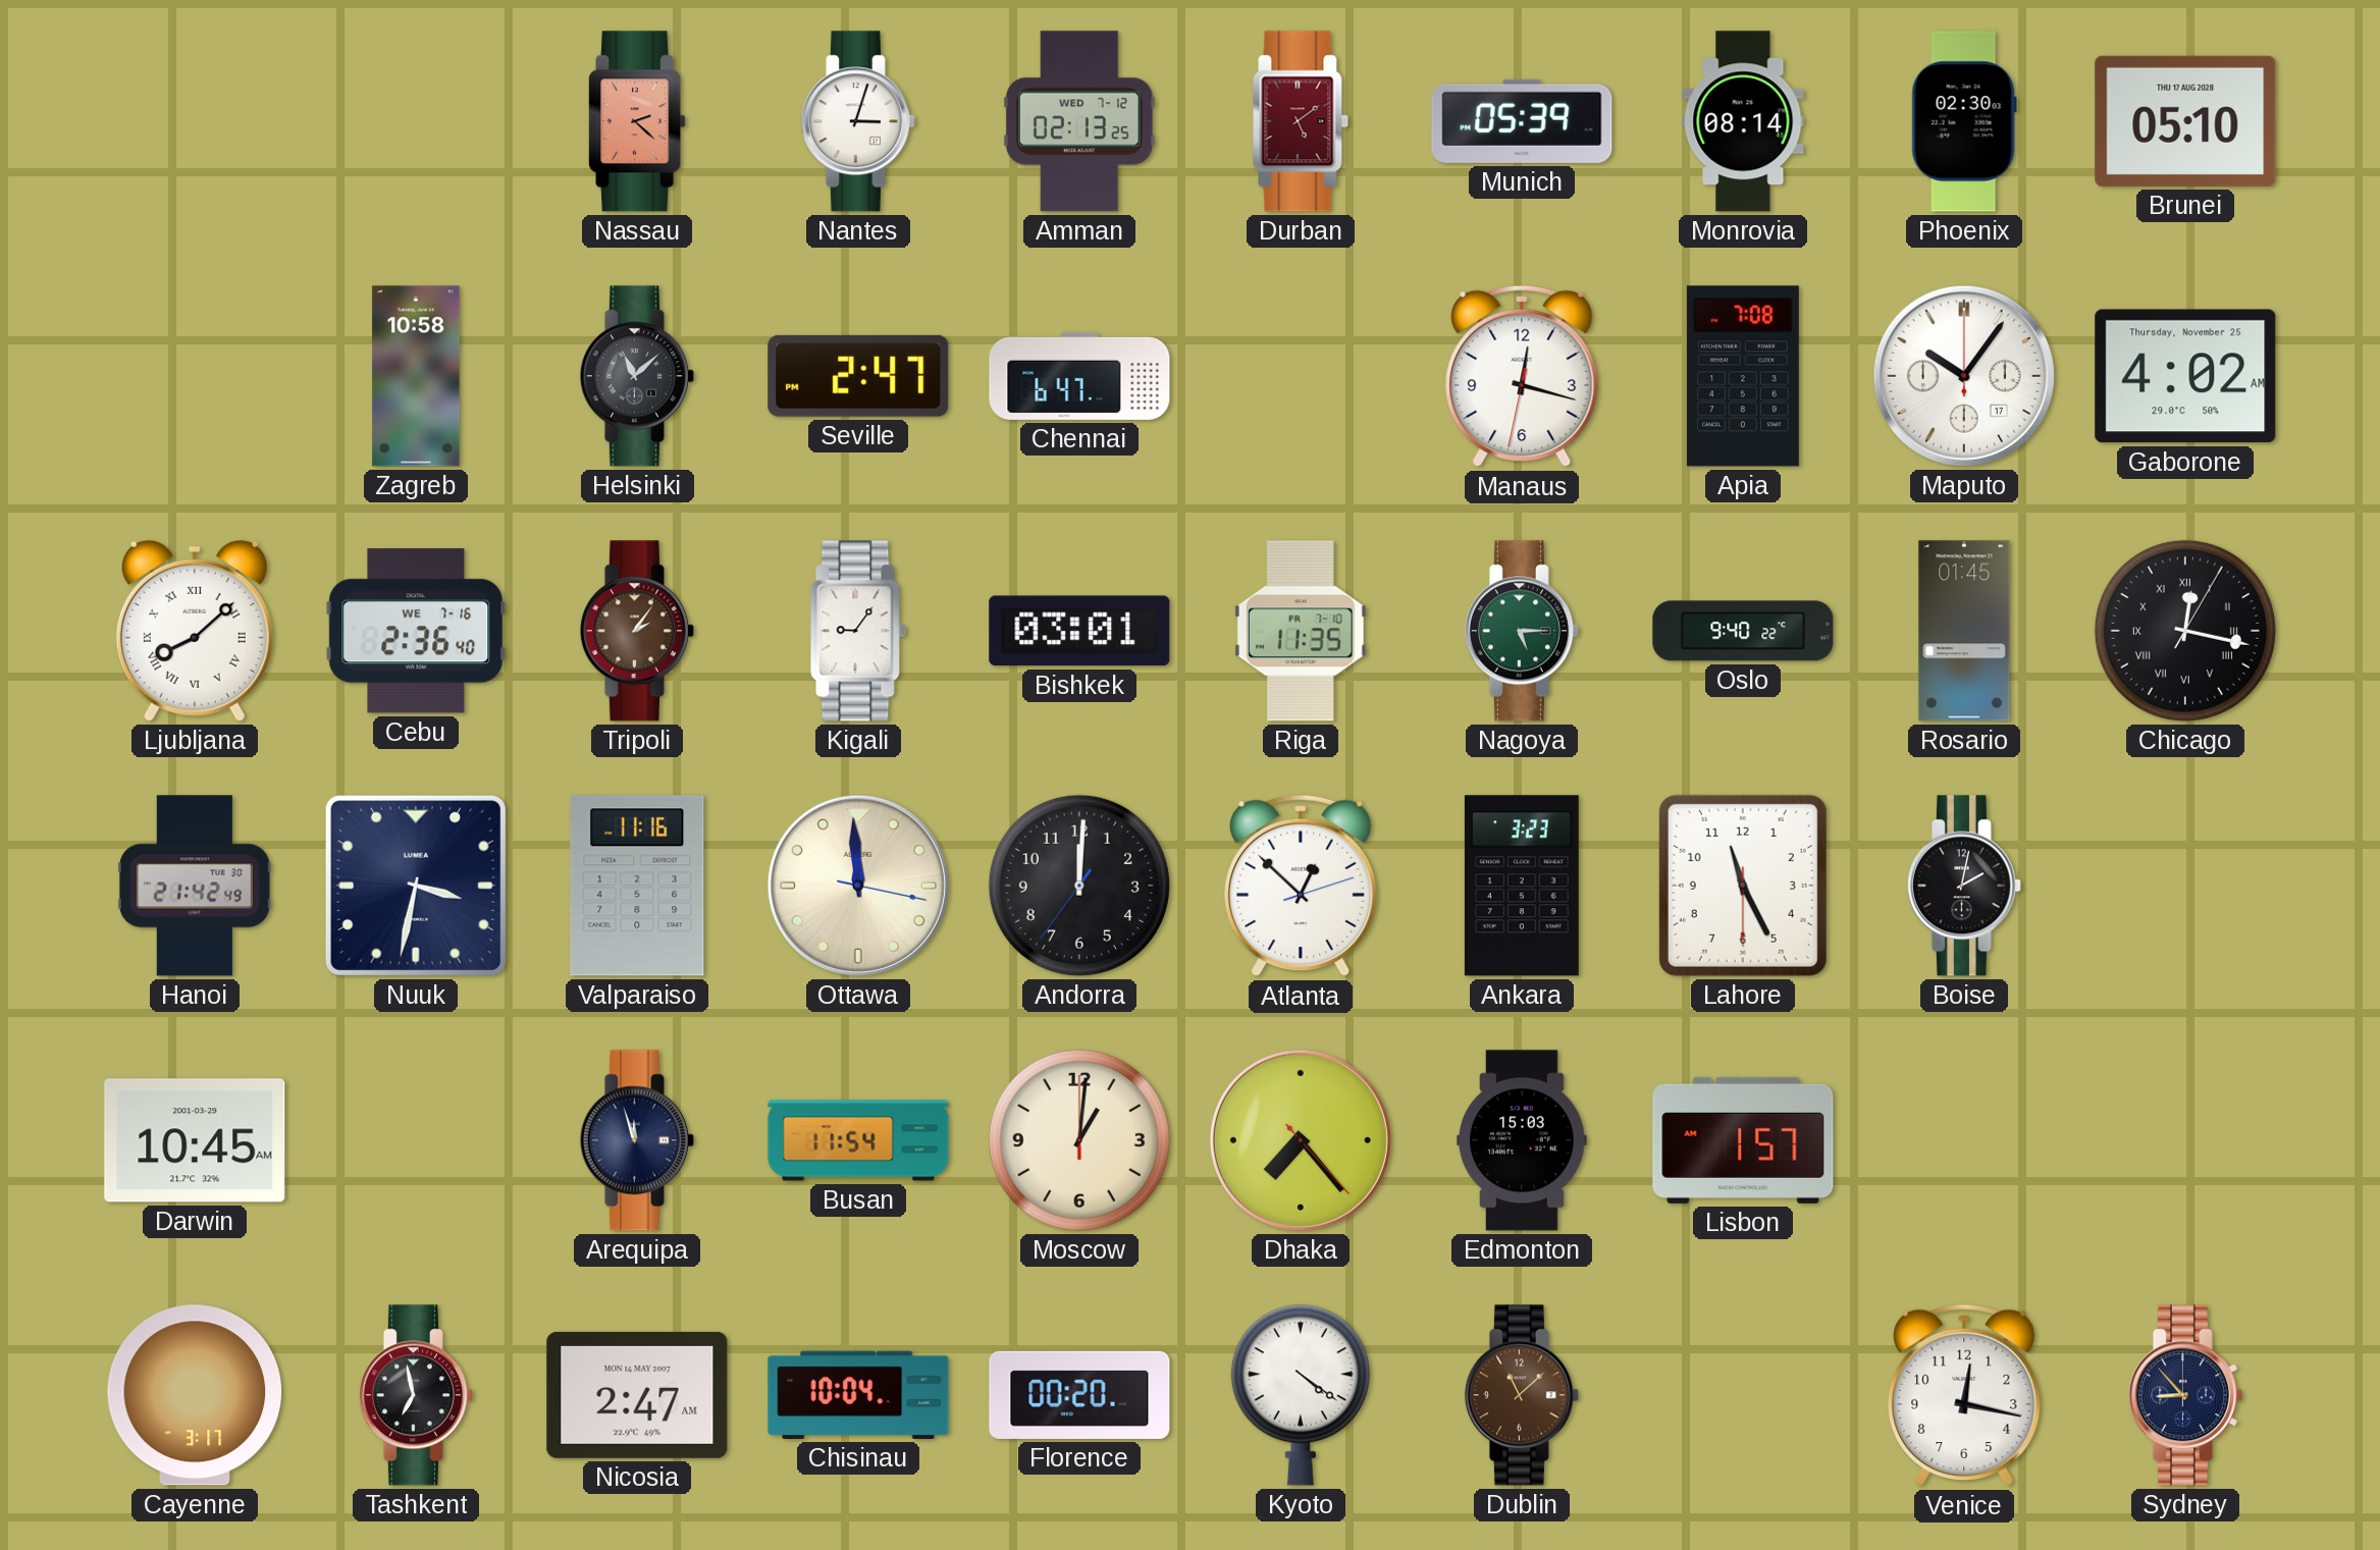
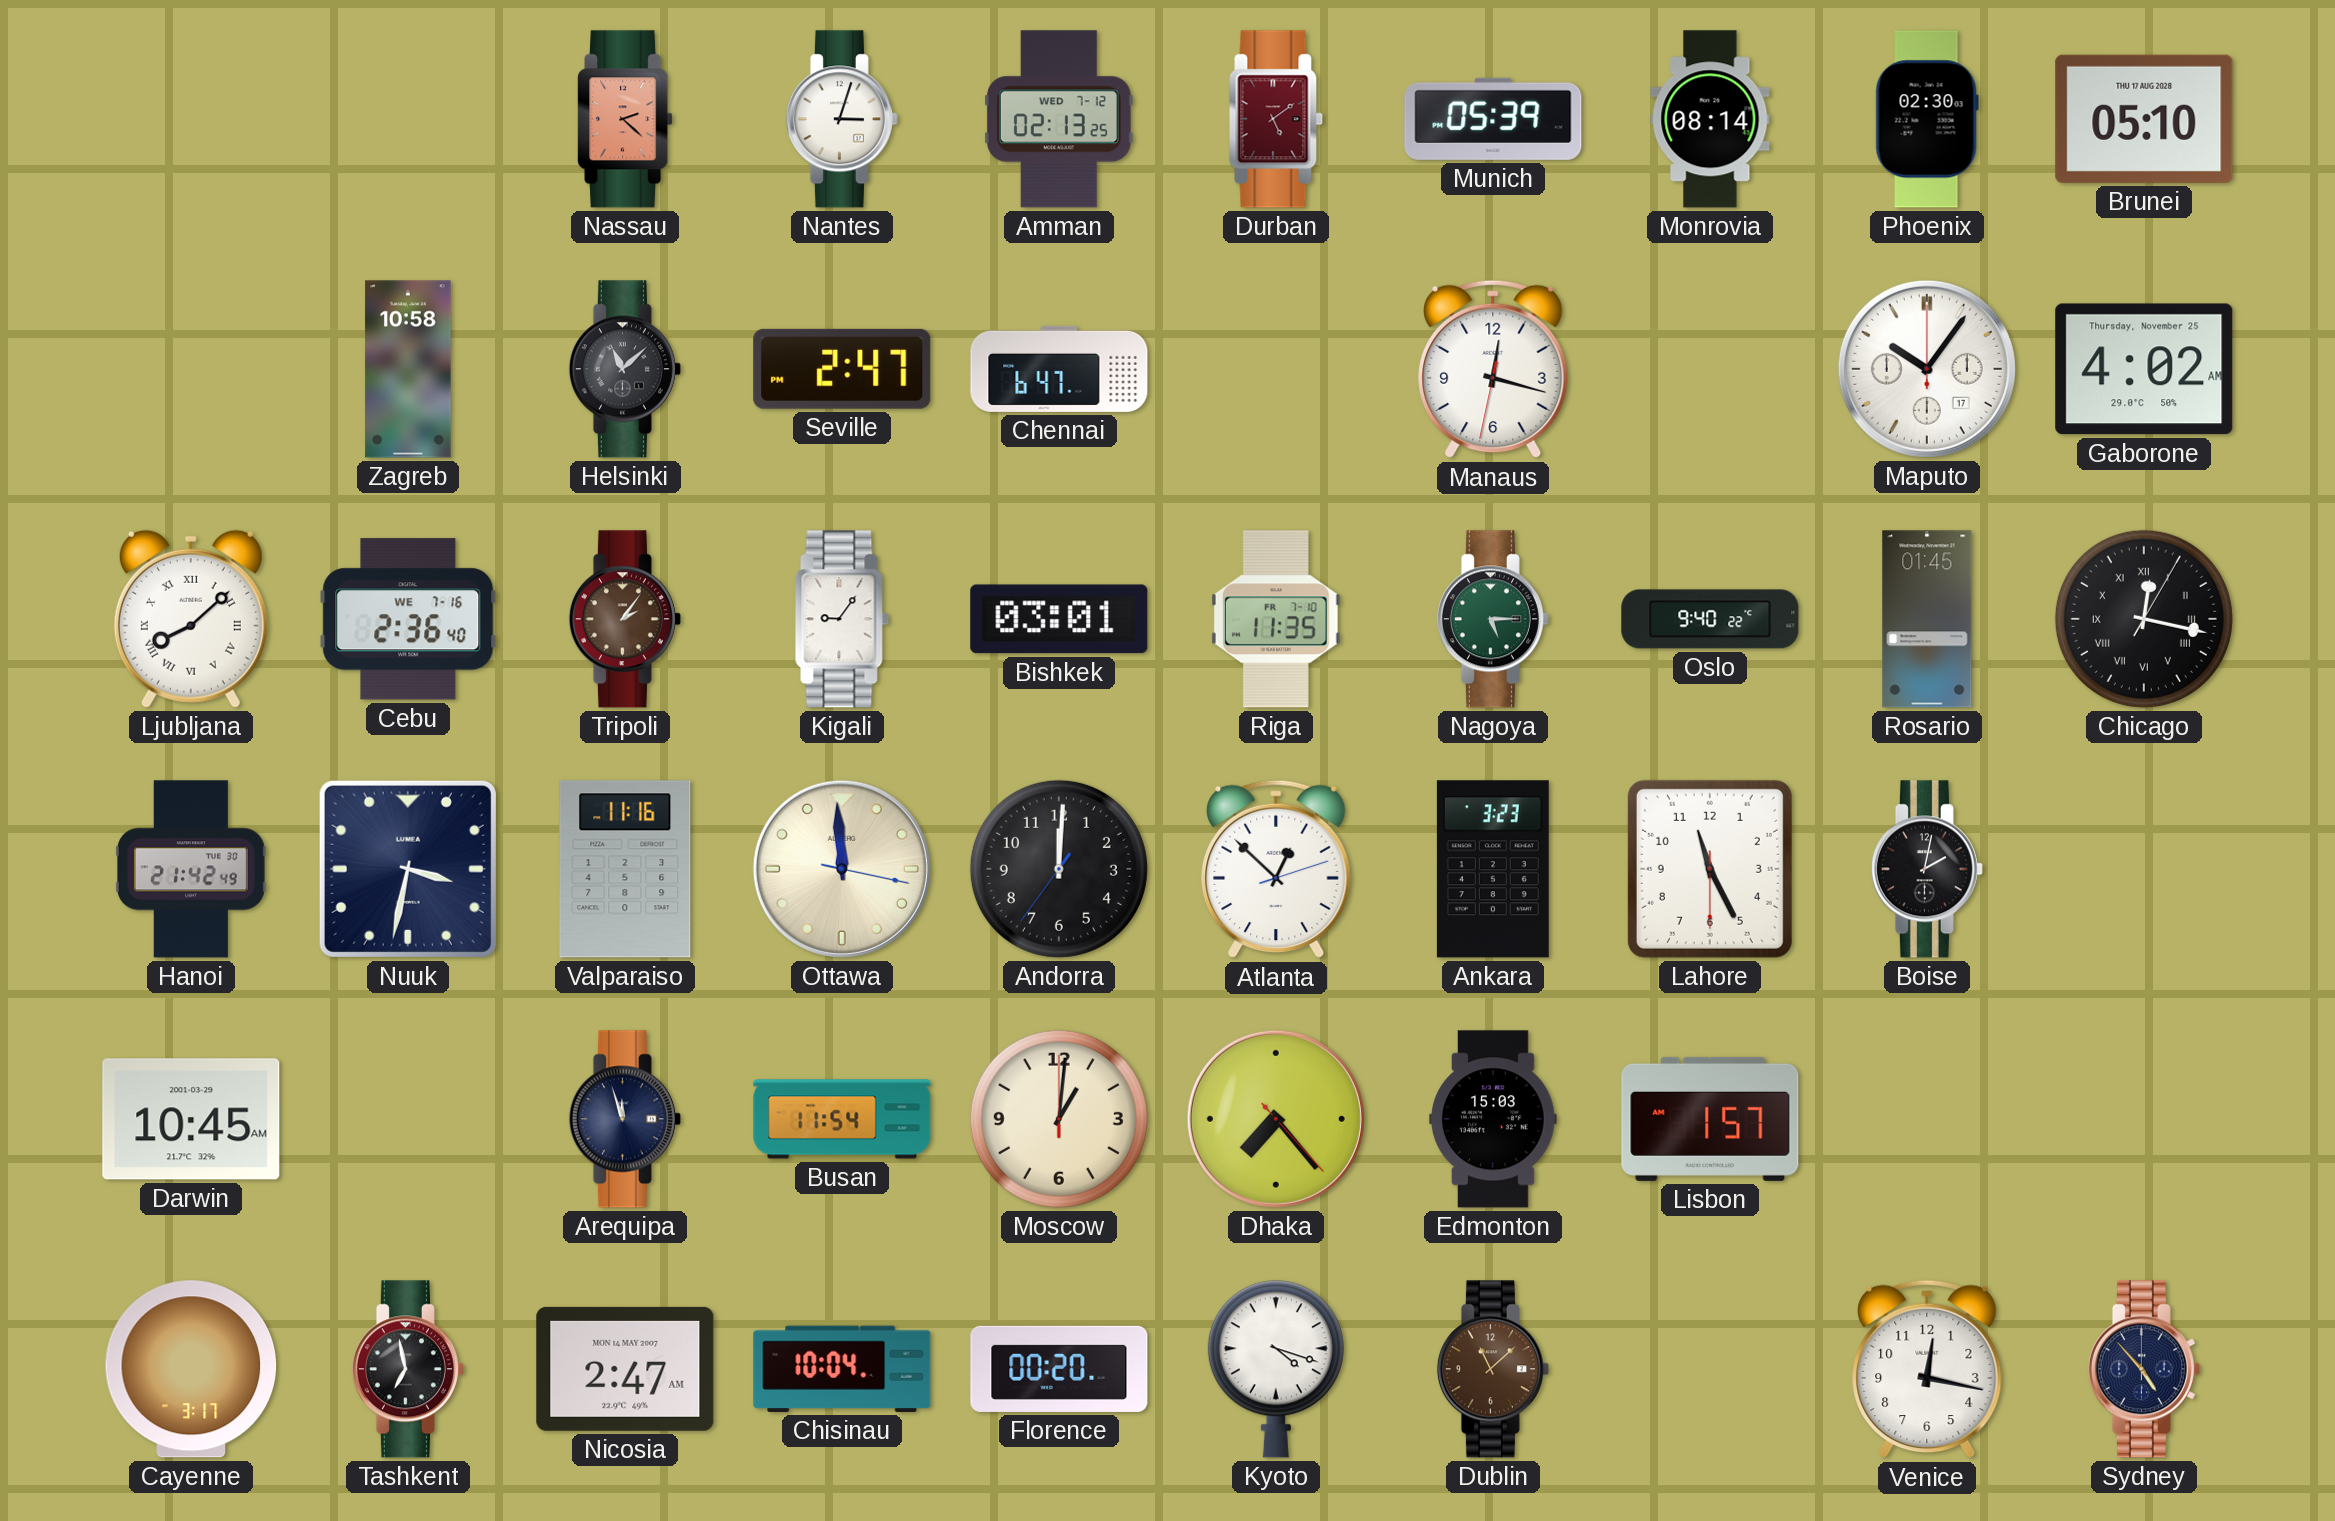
Apia: 7:08 -> none (1743, 376)
Kyoto: 4:21 -> 4:18 (1276, 1369)
Sydney: 8:53 -> 4:53 (2144, 1369)
